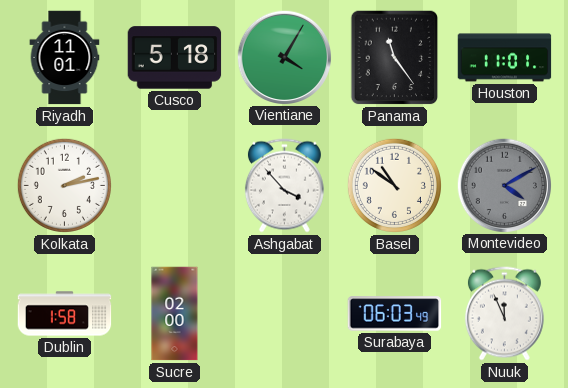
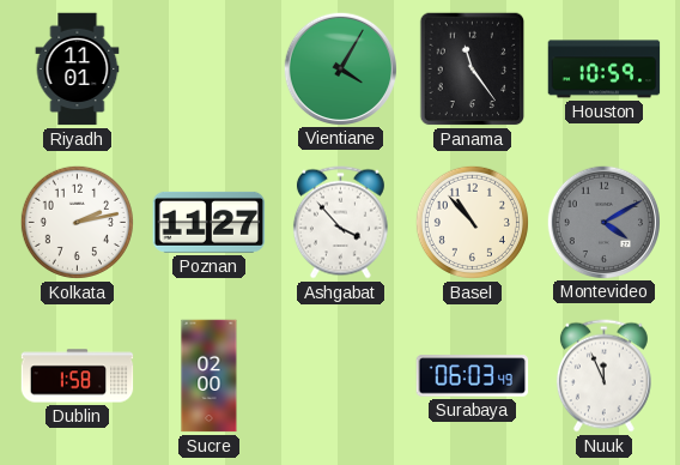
Cusco: 5:18 -> none (175, 58)
Houston: 11:01 -> 10:59 (605, 70)
Poznan: none -> 11:27 (210, 222)
Basel: 10:51 -> 10:53 (472, 222)
